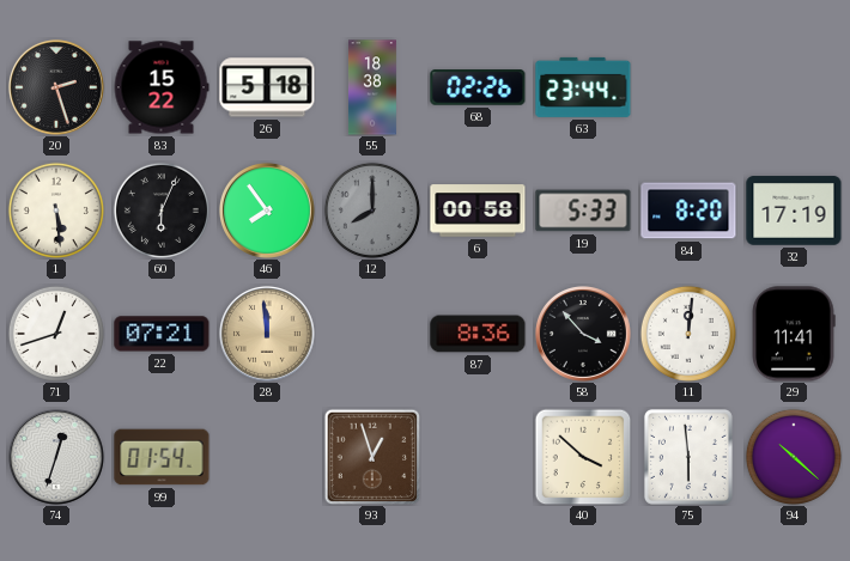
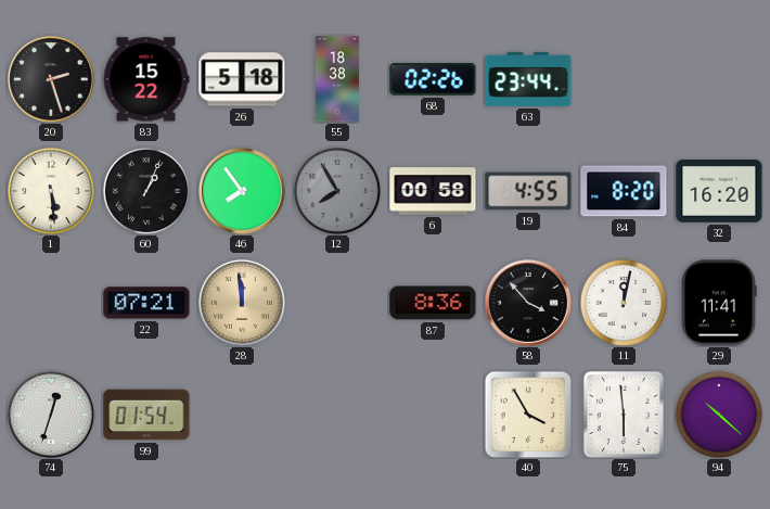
60: 6:04 -> 1:04 (146, 191)
12: 8:00 -> 7:55 (337, 191)
19: 5:33 -> 4:55 (528, 191)
32: 17:19 -> 16:20 (719, 191)
71: 12:42 -> none (56, 334)
11: 12:01 -> 12:02 (624, 303)
93: 12:57 -> none (372, 457)
40: 3:52 -> 3:55 (528, 415)
